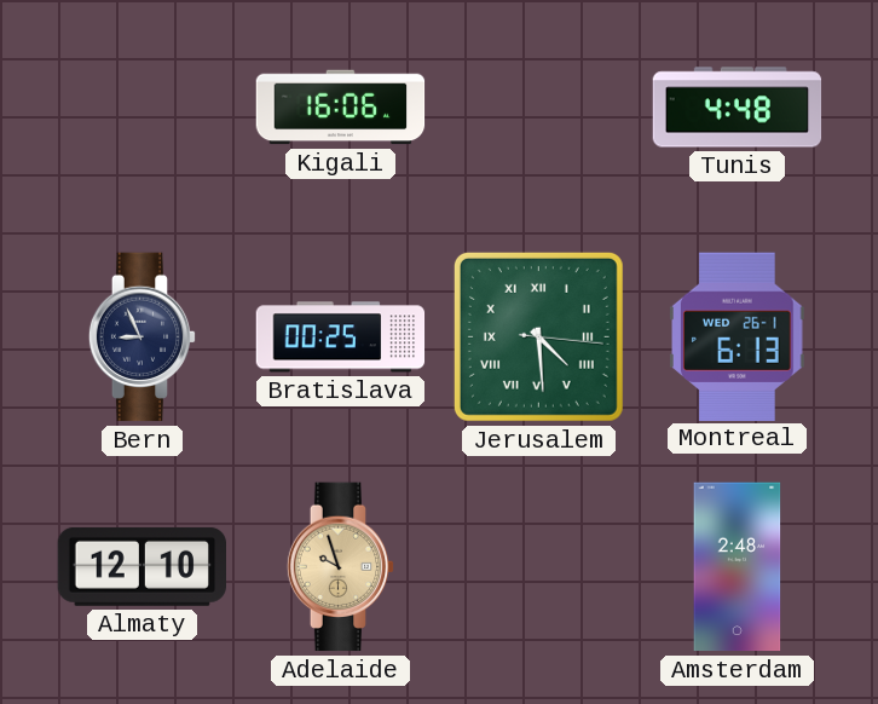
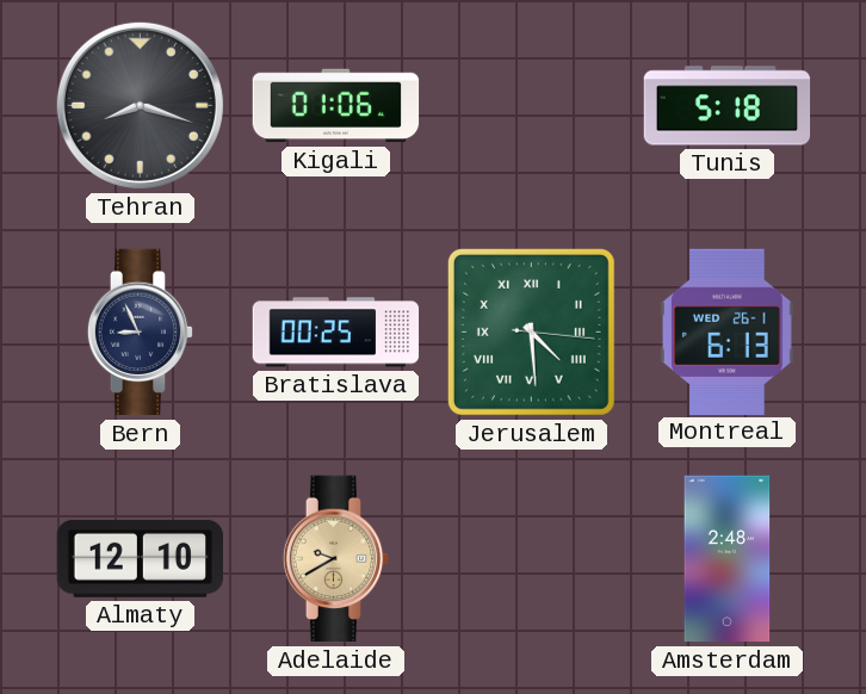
Tehran: none -> 8:18 (140, 105)
Kigali: 16:06 -> 01:06 (336, 106)
Tunis: 4:48 -> 5:18 (728, 106)
Adelaide: 9:57 -> 9:40 (336, 559)
